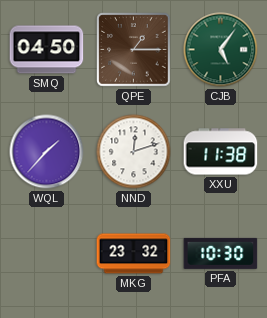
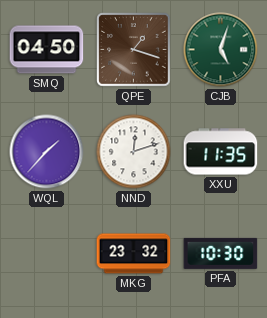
QPE: 1:15 -> 1:18 (134, 50)
CJB: 5:06 -> 5:03 (221, 50)
XXU: 11:38 -> 11:35 (221, 152)
